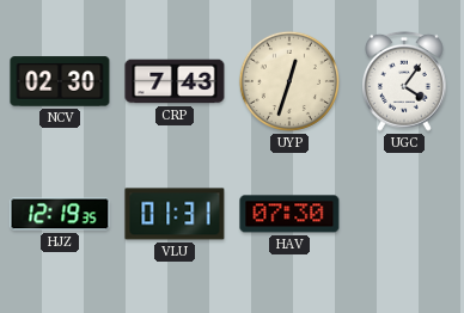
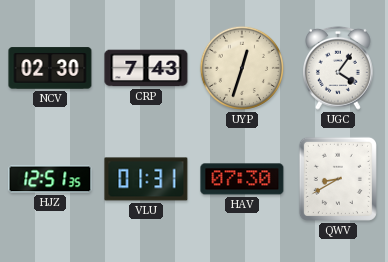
HJZ: 12:19 -> 12:51 (50, 179)
QWV: none -> 8:40 (338, 179)
